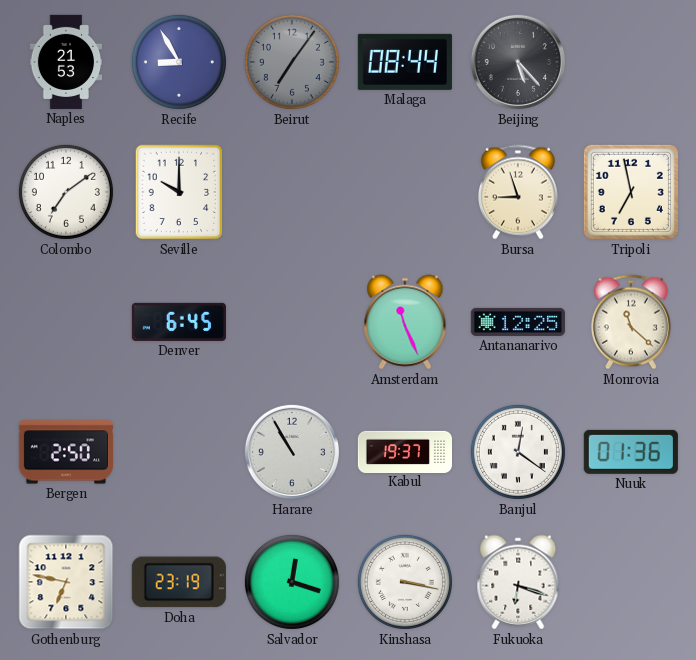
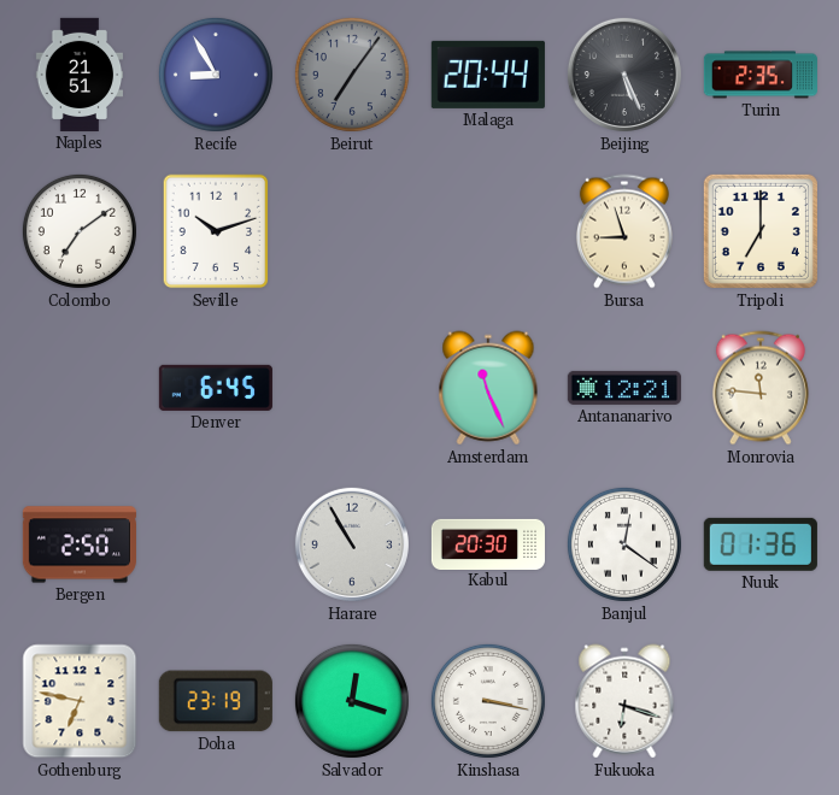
Naples: 21:53 -> 21:51 (80, 75)
Malaga: 08:44 -> 20:44 (488, 75)
Beijing: 5:23 -> 5:26 (624, 75)
Turin: none -> 2:35 (761, 75)
Seville: 10:00 -> 10:12 (216, 231)
Tripoli: 6:58 -> 7:00 (761, 231)
Antananarivo: 12:25 -> 12:21 (624, 388)
Monrovia: 11:22 -> 11:46 (761, 388)
Kabul: 19:37 -> 20:30 (487, 543)
